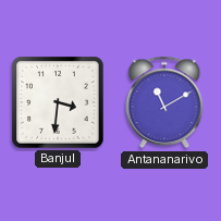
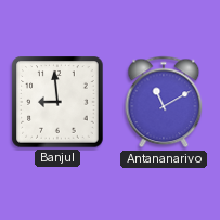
Banjul: 3:31 -> 8:59 (57, 102)
